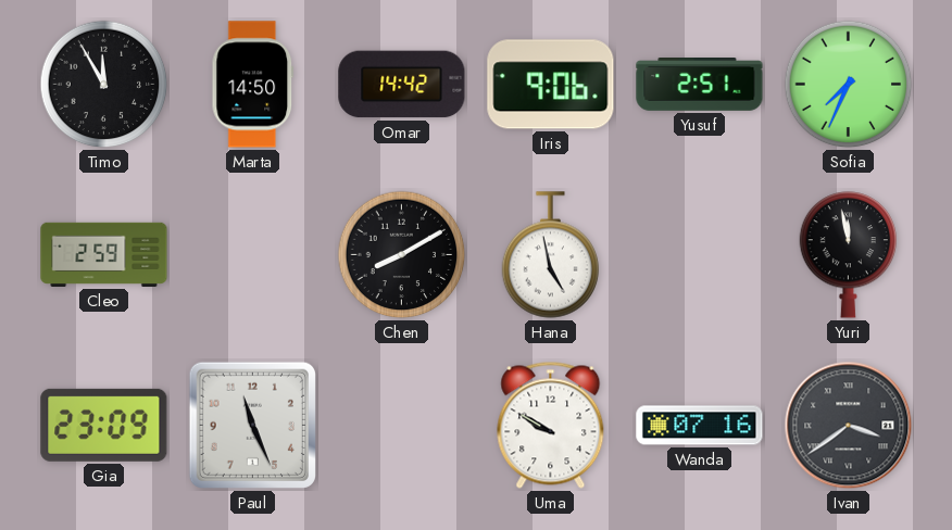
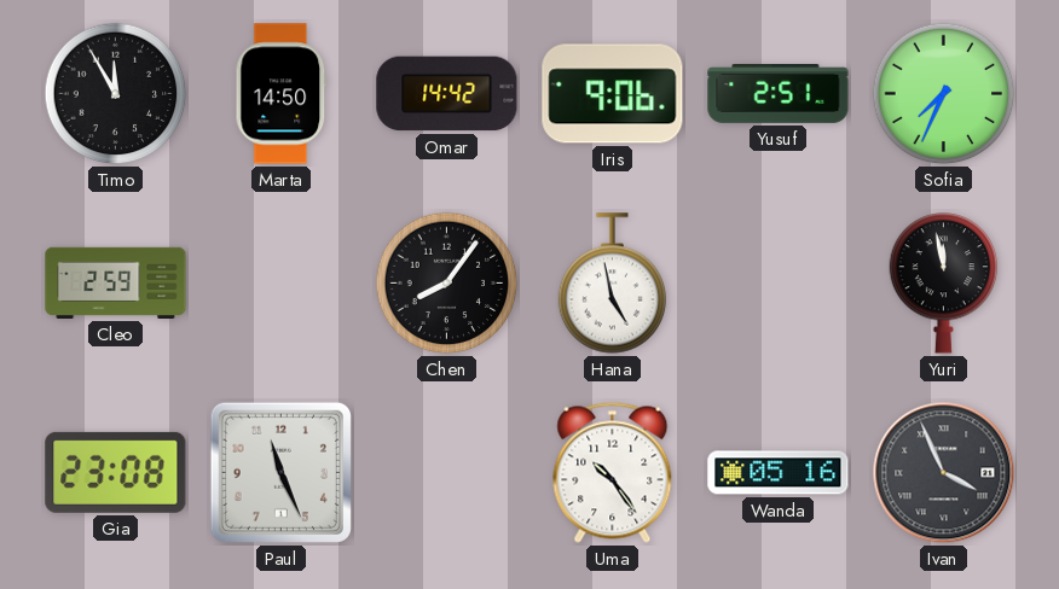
Chen: 8:10 -> 8:06 (447, 284)
Gia: 23:09 -> 23:08 (116, 472)
Uma: 9:50 -> 10:24 (613, 472)
Wanda: 07:16 -> 05:16 (779, 473)
Ivan: 3:39 -> 3:56 (944, 473)
